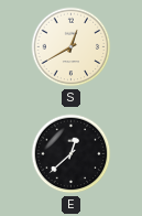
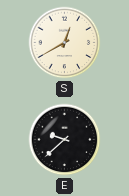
E: 12:38 -> 9:38 (65, 140)
